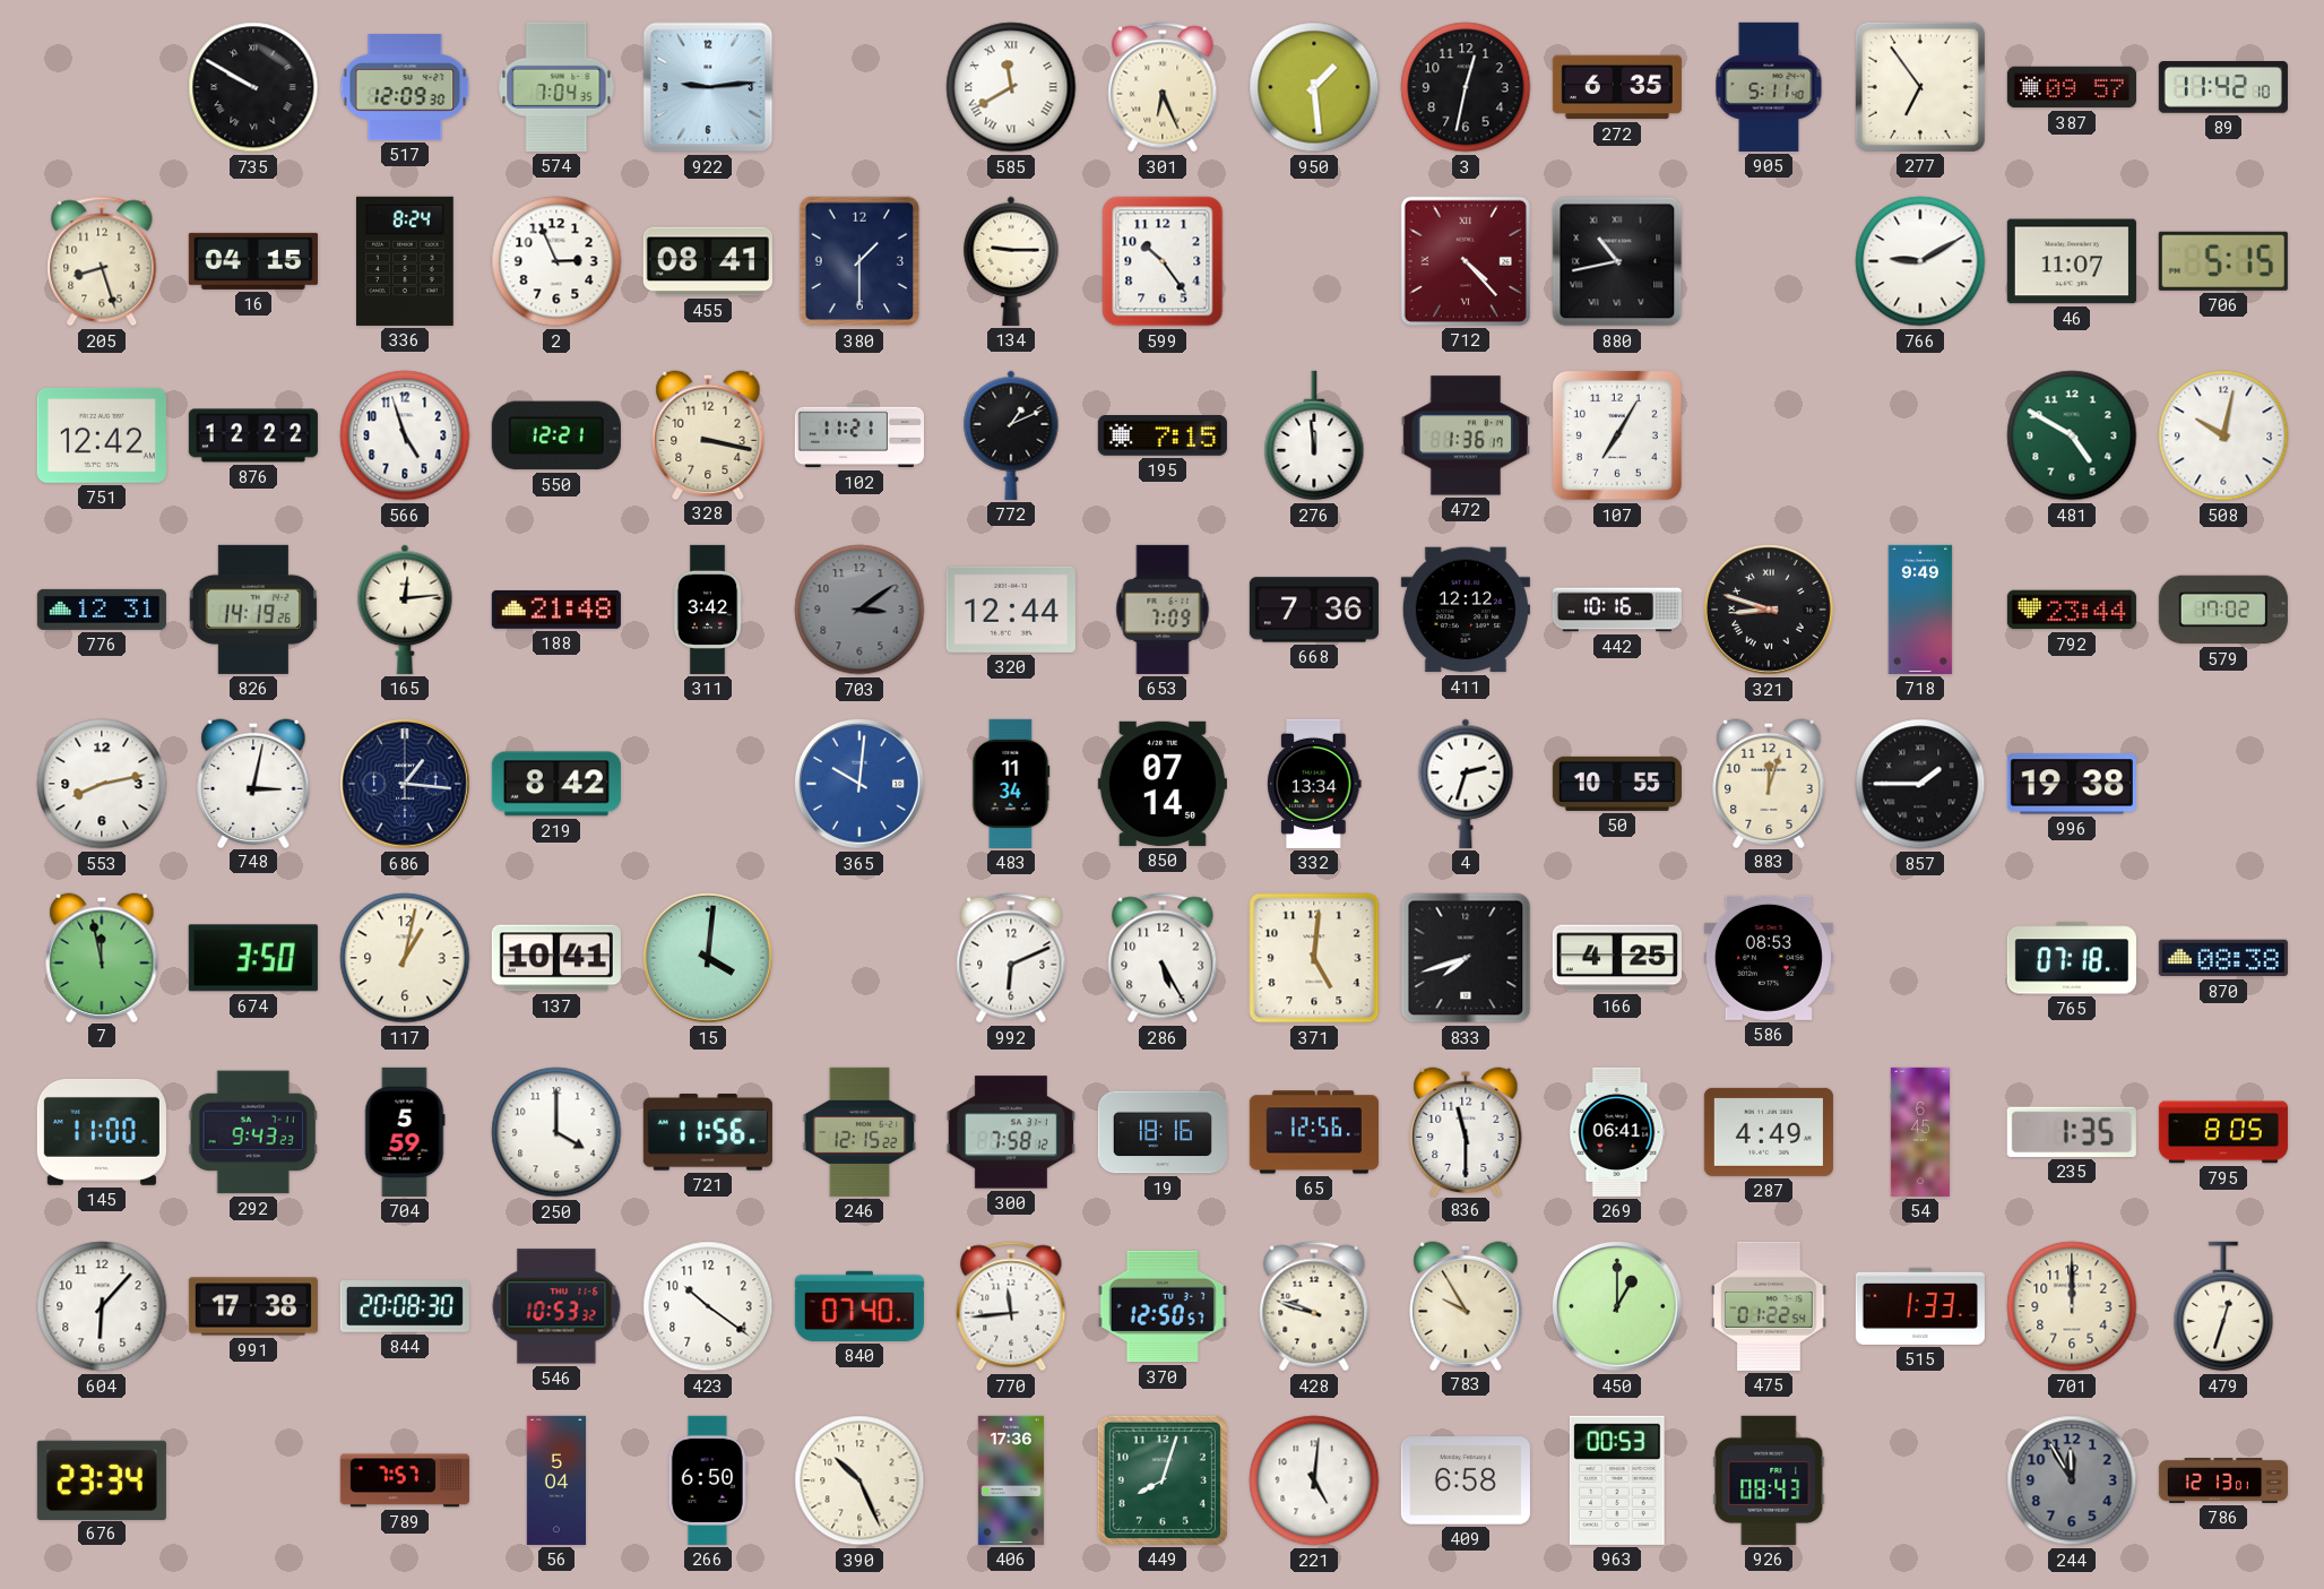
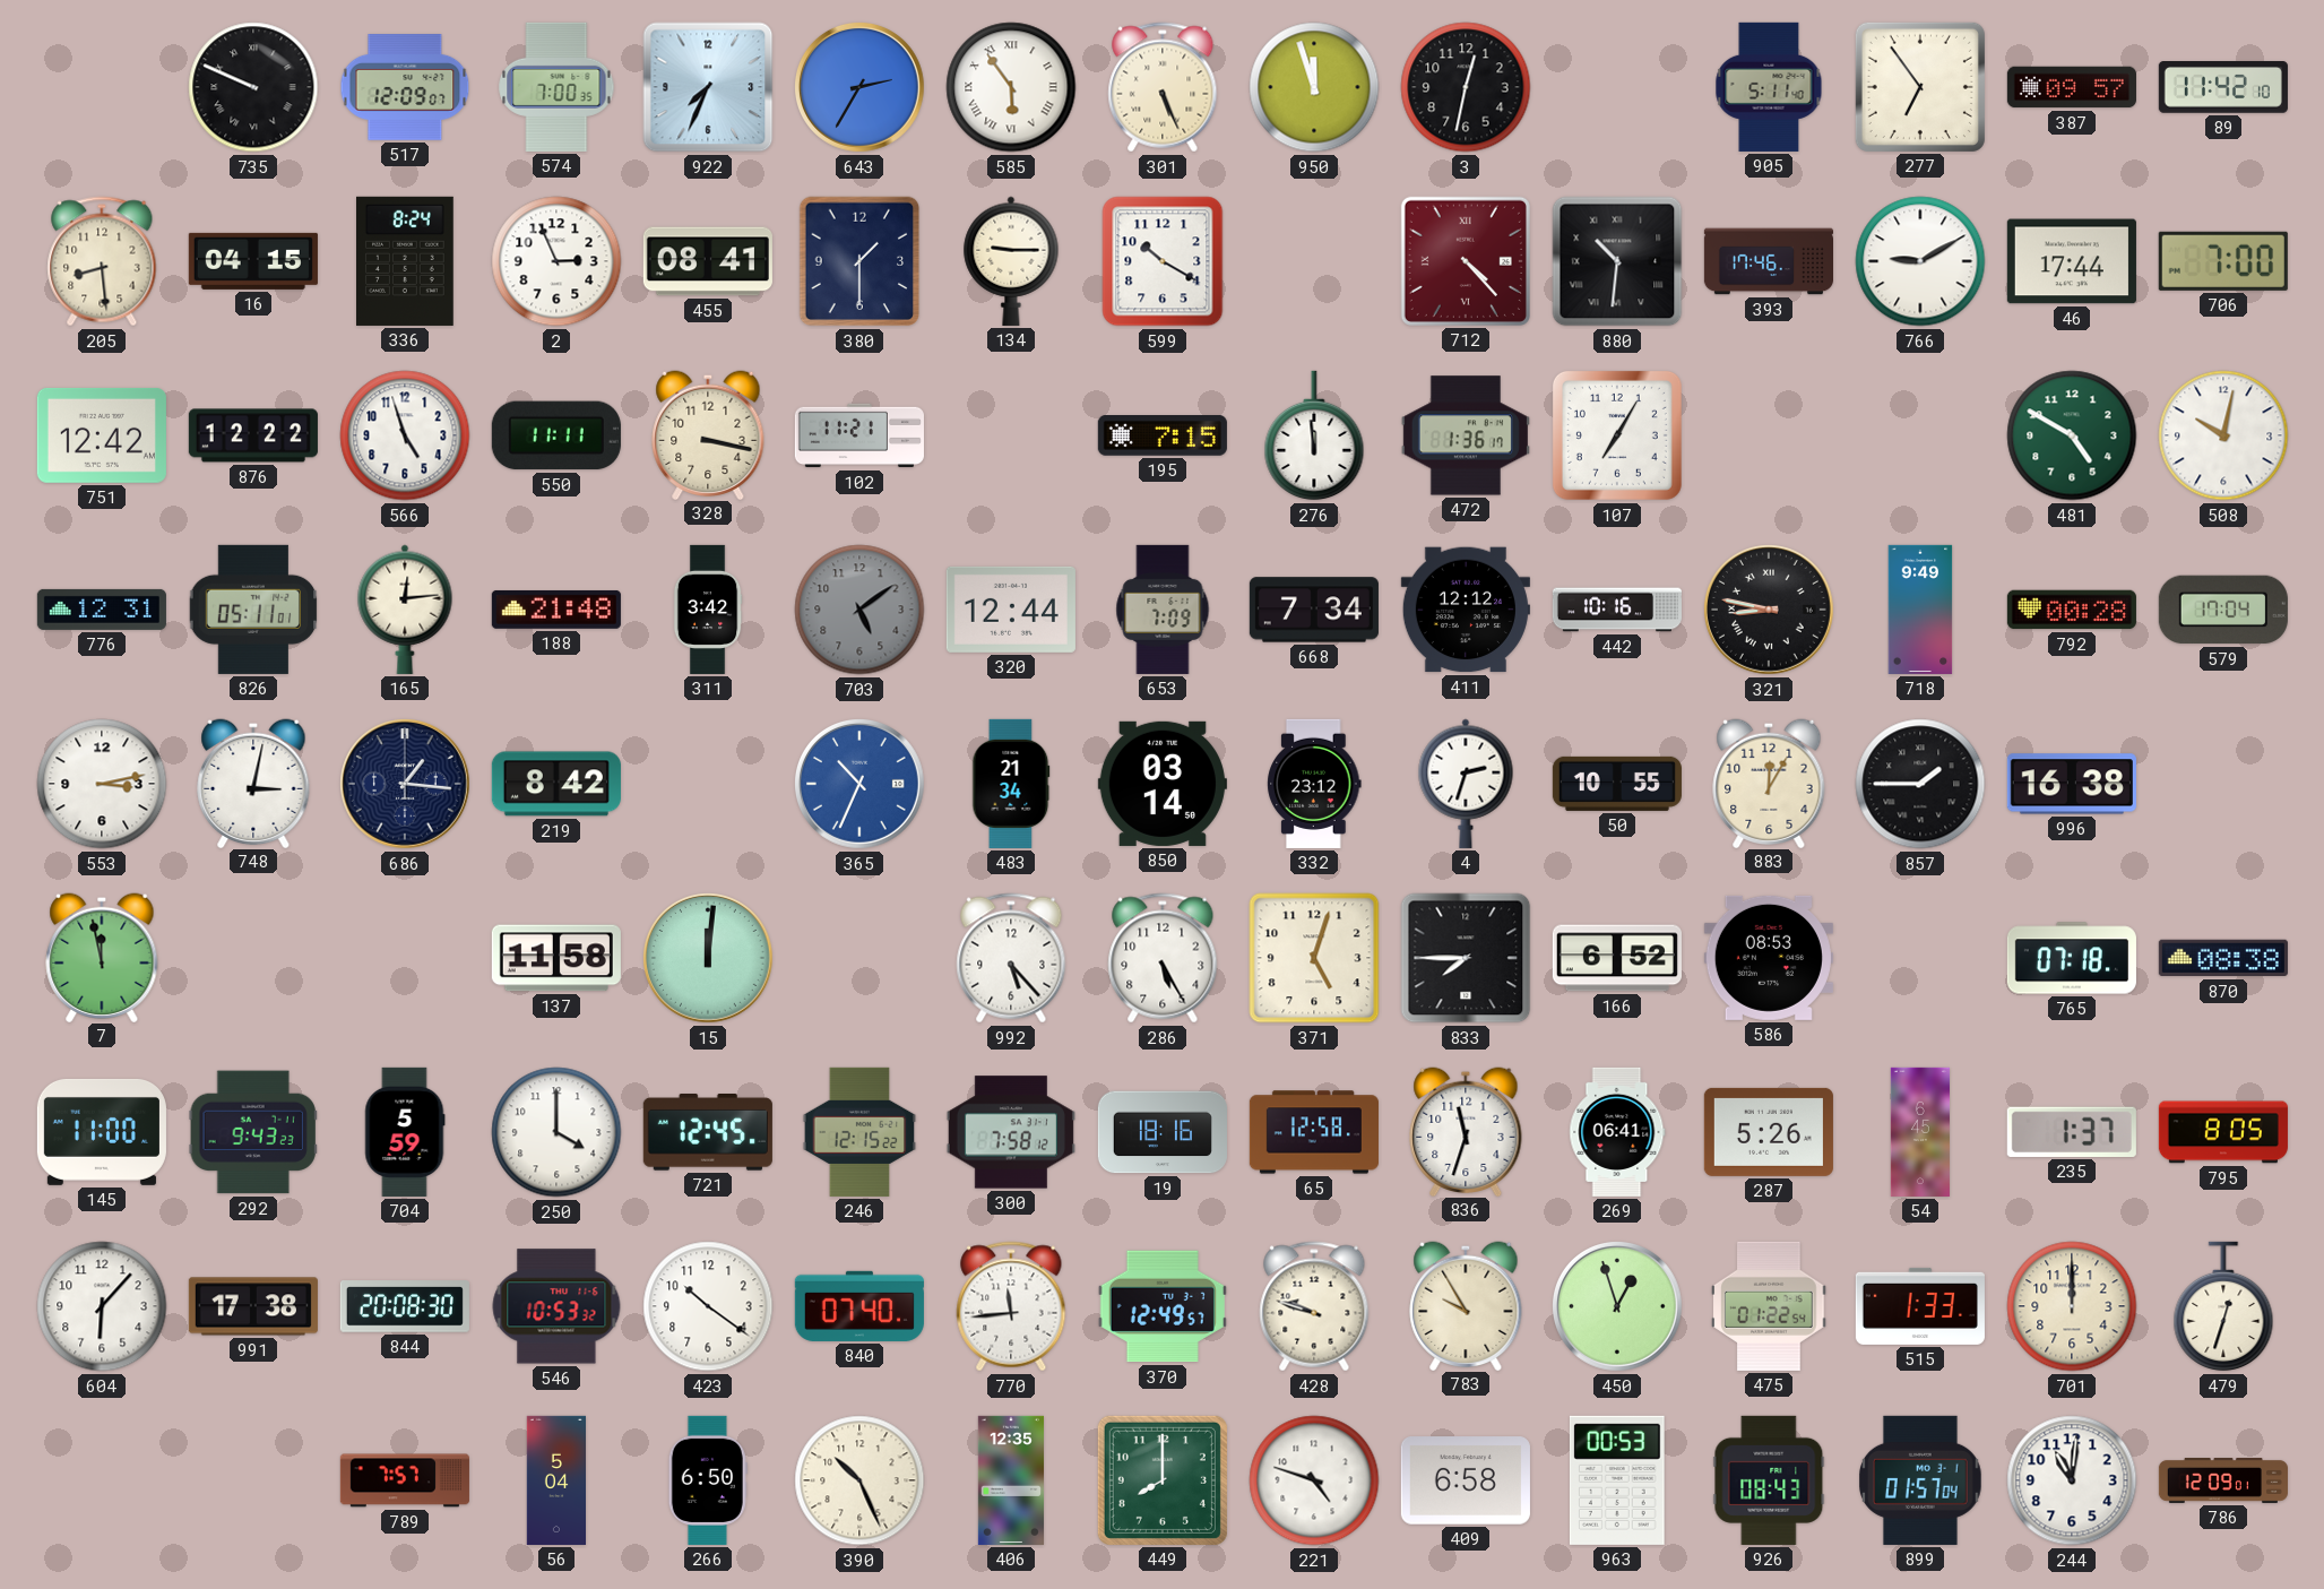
735: 9:50 -> 9:49 (253, 87)
517: 12:09:30 -> 12:09:07 (405, 88)
574: 7:04 -> 7:00 (556, 87)
922: 9:14 -> 7:34 (708, 87)
643: none -> 2:35 (859, 87)
585: 11:40 -> 5:54 (1011, 87)
301: 6:26 -> 5:26 (1163, 87)
950: 1:29 -> 11:57 (1314, 87)
272: 6:35 -> none (1617, 87)
205: 8:27 -> 8:29 (102, 261)
599: 10:24 -> 10:20 (1163, 261)
880: 10:43 -> 10:31 (1617, 261)
393: none -> 17:46 (1768, 261)
46: 11:07 -> 17:44 (2072, 261)
706: 5:15 -> 7:00 (2223, 261)
550: 12:21 -> 11:11 (556, 435)
772: 1:11 -> none (1011, 435)
826: 14:19 -> 05:11 (253, 610)
703: 3:09 -> 5:09 (859, 610)
668: 7:36 -> 7:34 (1314, 610)
321: 8:48 -> 8:47 (1769, 610)
792: 23:44 -> 00:28 (2072, 610)
579: 17:02 -> 17:04 (2223, 610)
553: 8:13 -> 3:13 (102, 784)
365: 10:01 -> 10:34 (859, 784)
483: 11:34 -> 21:34 (1011, 784)
850: 07:14 -> 03:14 (1163, 784)
332: 13:34 -> 23:12 (1314, 784)
883: 12:03 -> 12:05 (1769, 783)
996: 19:38 -> 16:38 (2072, 784)
674: 3:50 -> none (253, 958)
117: 1:02 -> none (405, 958)
137: 10:41 -> 11:58 (556, 958)
15: 4:01 -> 12:01 (708, 958)
992: 6:11 -> 5:23 (1011, 958)
371: 5:01 -> 5:03 (1314, 958)
833: 7:42 -> 7:45 (1466, 958)
166: 4:25 -> 6:52 (1617, 958)
721: 11:56 -> 12:45 (708, 1133)
65: 12:56 -> 12:58 (1314, 1132)
836: 11:30 -> 11:33 (1466, 1131)
287: 4:49 -> 5:26 (1769, 1132)
235: 1:35 -> 1:37 (2072, 1132)
370: 12:50 -> 12:49 (1163, 1306)
450: 1:00 -> 12:57 (1617, 1306)
676: 23:34 -> none (102, 1479)
406: 17:36 -> 12:35 (1011, 1480)
449: 8:03 -> 8:00 (1163, 1480)
221: 5:01 -> 4:48 (1314, 1480)
899: none -> 01:57 (1921, 1480)
244: 11:55 -> 11:01 (2072, 1480)
244 dial: grey -> white (2072, 1480)
786: 12:13 -> 12:09 (2223, 1482)
